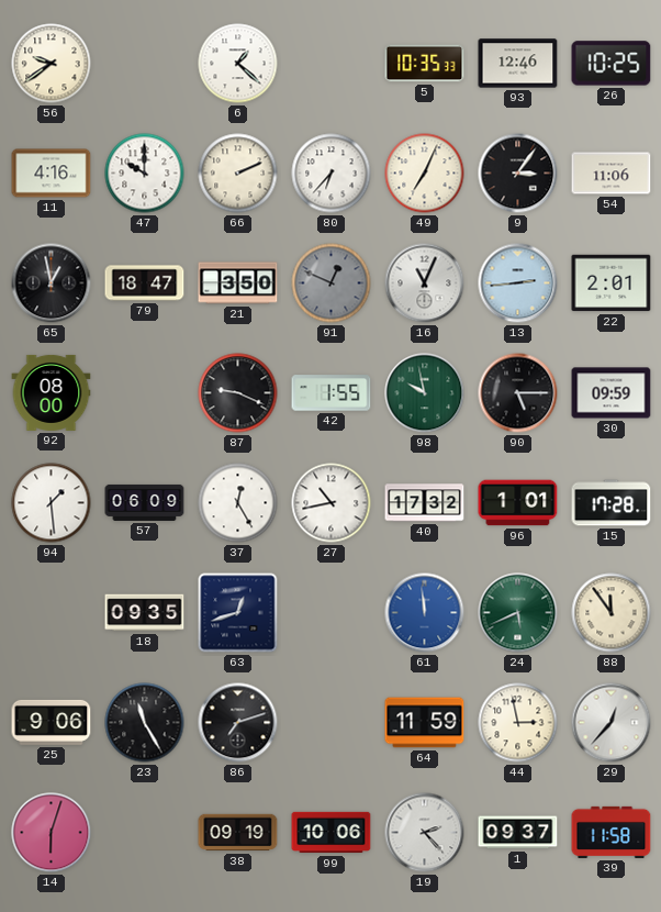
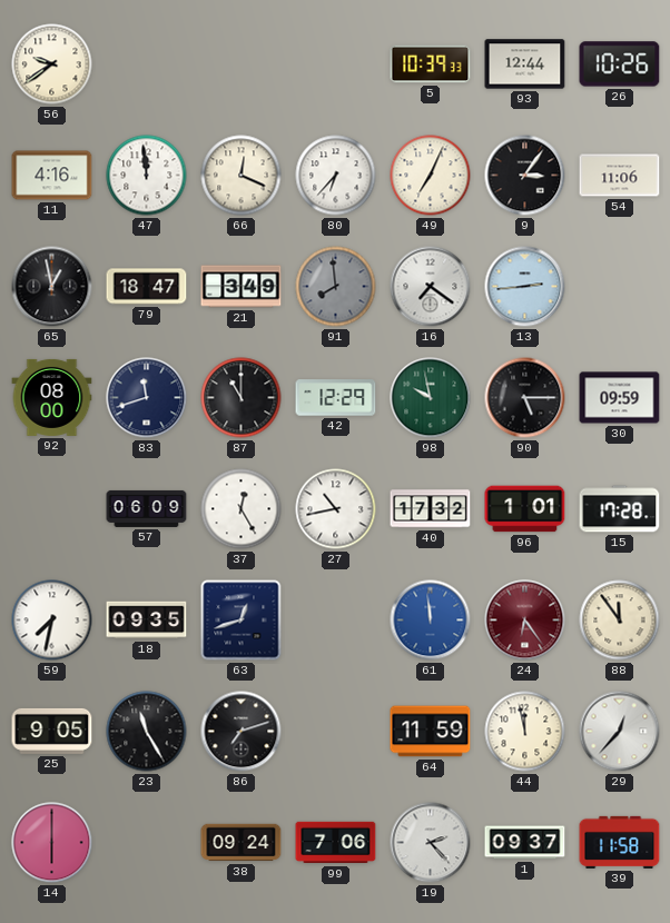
6: 1:22 -> none (238, 64)
5: 10:35 -> 10:39 (431, 64)
93: 12:46 -> 12:44 (525, 64)
26: 10:25 -> 10:26 (620, 64)
47: 10:00 -> 11:59 (147, 176)
66: 2:11 -> 12:19 (242, 176)
21: 3:50 -> 3:49 (242, 287)
91: 12:49 -> 7:59 (336, 287)
16: 11:04 -> 7:21 (431, 287)
22: 2:01 -> none (612, 283)
83: none -> 11:42 (147, 398)
87: 9:19 -> 11:00 (242, 398)
42: 1:55 -> 12:29 (336, 398)
94: 1:29 -> none (52, 503)
59: none -> 7:32 (52, 621)
24: 5:41 -> 6:24 (525, 621)
24 dial: green -> burgundy (525, 621)
25: 9:06 -> 9:05 (52, 731)
44: 2:58 -> 11:58 (525, 732)
14: 6:03 -> 6:00 (52, 843)
38: 09:19 -> 09:24 (242, 843)
99: 10:06 -> 7:06 (336, 843)
